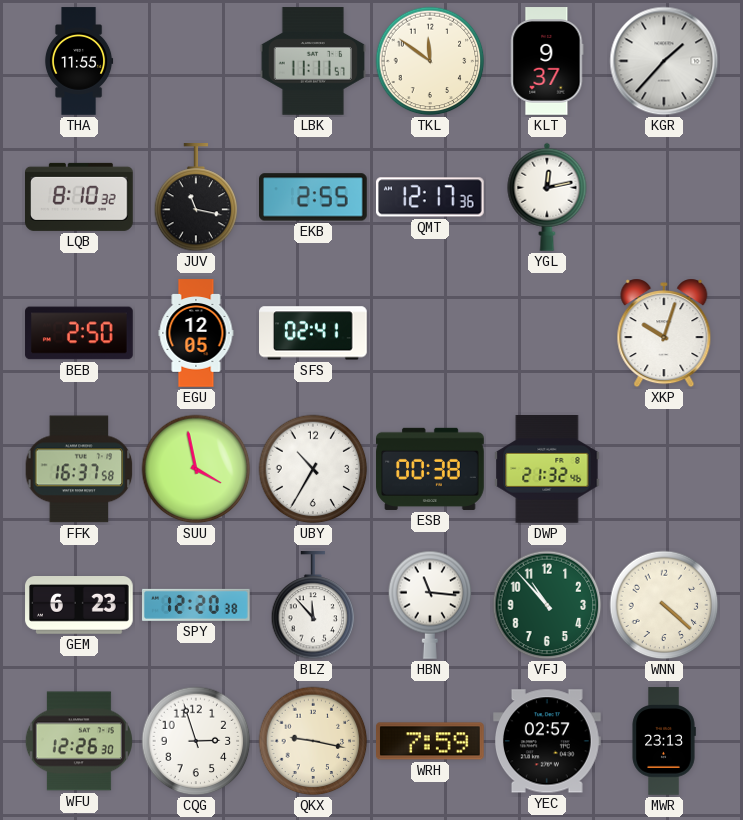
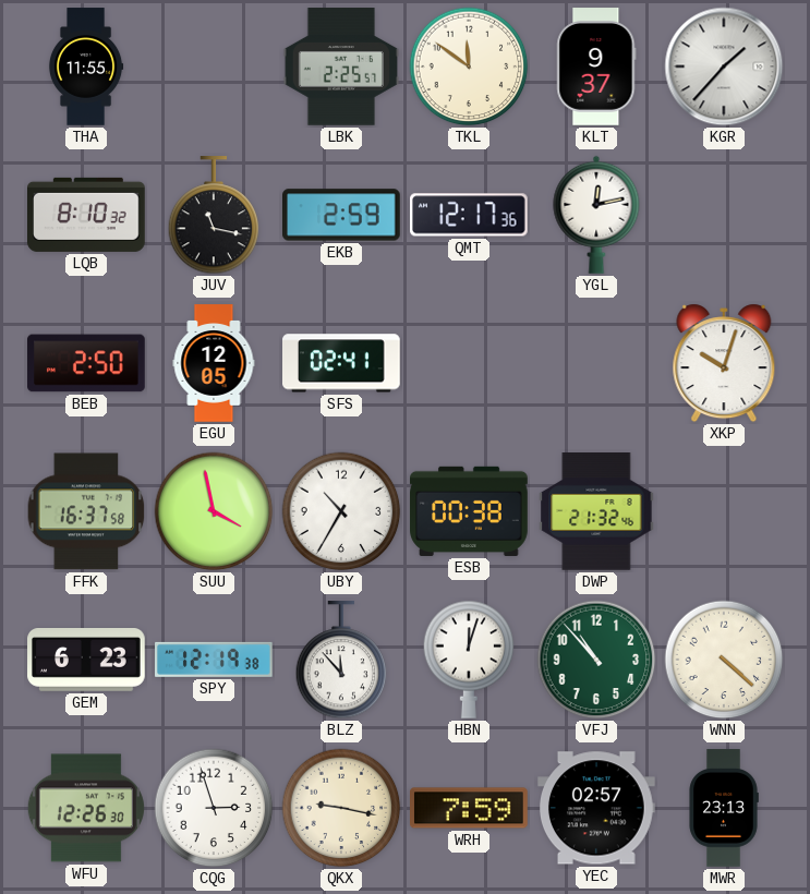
LBK: 11:11 -> 2:25 (340, 67)
EKB: 2:55 -> 2:59 (342, 215)
SPY: 12:20 -> 12:19 (215, 660)
HBN: 11:16 -> 12:03 (469, 660)
